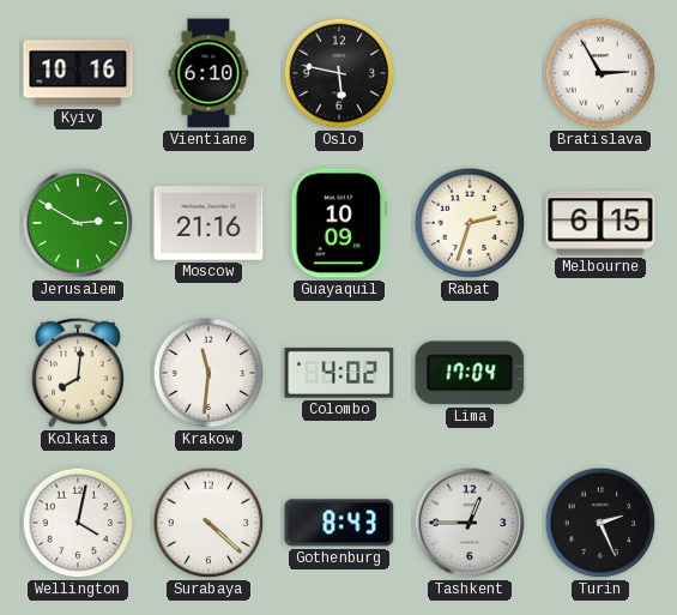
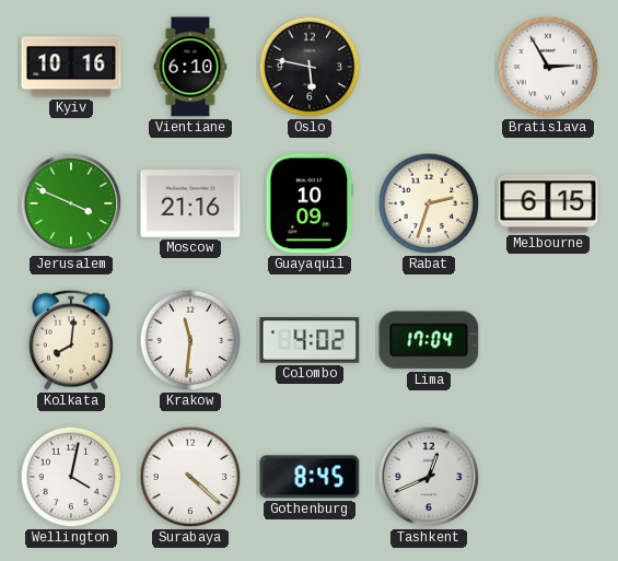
Jerusalem: 2:50 -> 3:49 (71, 203)
Gothenburg: 8:43 -> 8:45 (310, 477)
Tashkent: 12:45 -> 12:41 (429, 477)
Turin: 2:26 -> none (600, 523)
